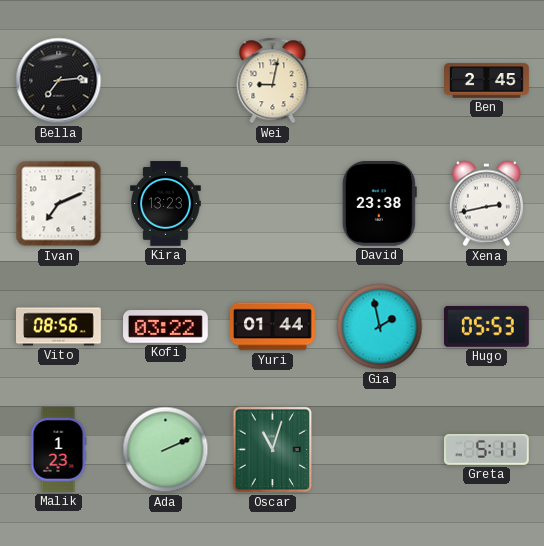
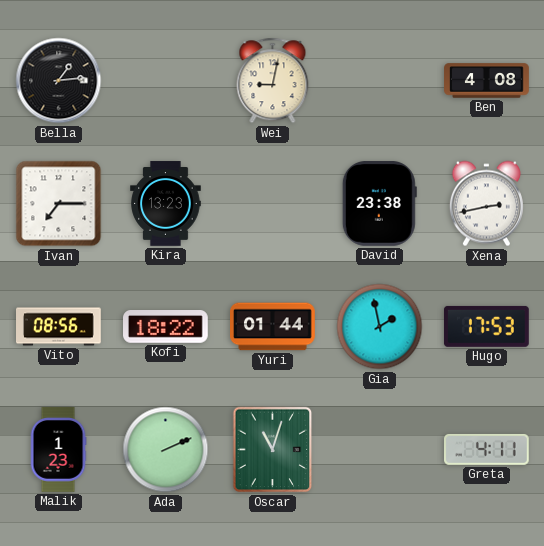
Bella: 7:14 -> 1:14 (59, 81)
Ben: 2:45 -> 4:08 (487, 81)
Ivan: 7:11 -> 7:15 (59, 204)
Kofi: 03:22 -> 18:22 (166, 327)
Hugo: 05:53 -> 17:53 (486, 326)
Greta: 5:11 -> 4:11 (487, 449)
